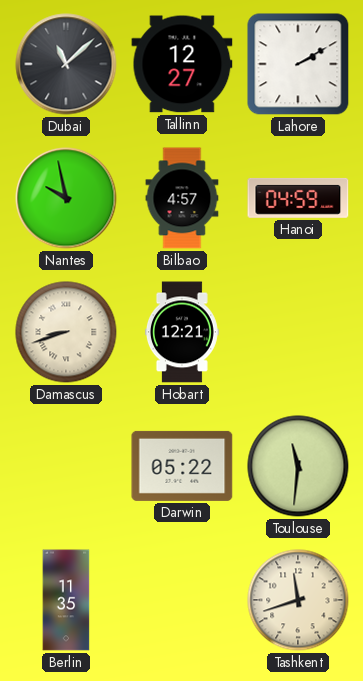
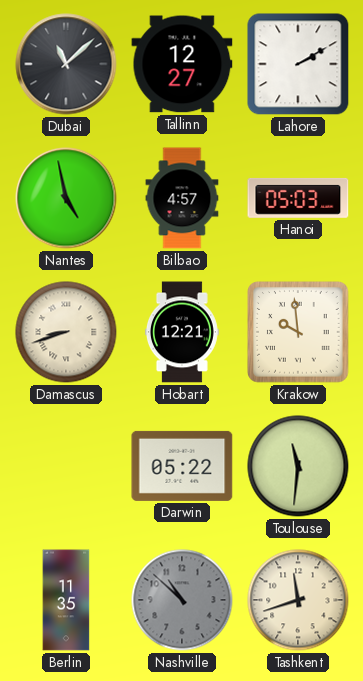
Nantes: 9:58 -> 4:58 (66, 198)
Hanoi: 04:59 -> 05:03 (298, 198)
Krakow: none -> 9:59 (299, 333)
Nashville: none -> 10:52 (182, 600)
